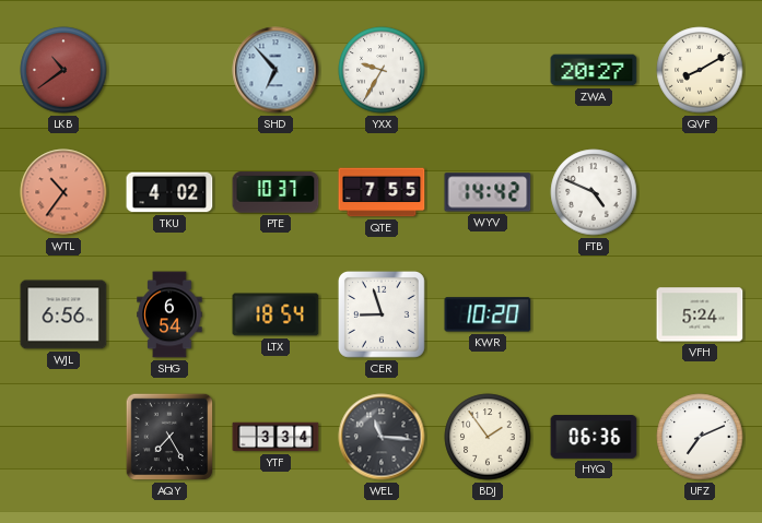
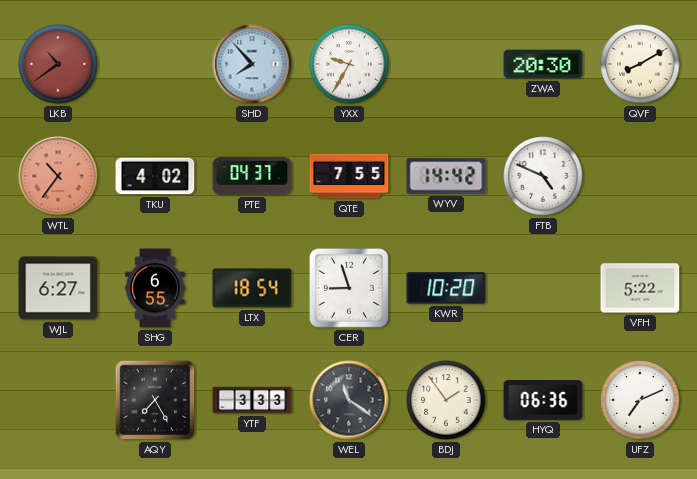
SHD: 6:53 -> 7:53 (252, 64)
ZWA: 20:27 -> 20:30 (543, 64)
PTE: 10:37 -> 04:37 (252, 176)
WJL: 6:56 -> 6:27 (58, 288)
SHG: 6:54 -> 6:55 (155, 288)
VFH: 5:24 -> 5:22 (640, 288)
YTF: 3:34 -> 3:33 (252, 400)
WEL: 11:16 -> 11:21 (349, 400)
